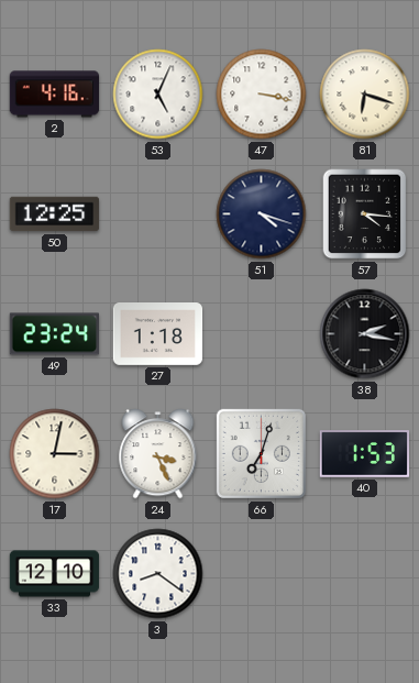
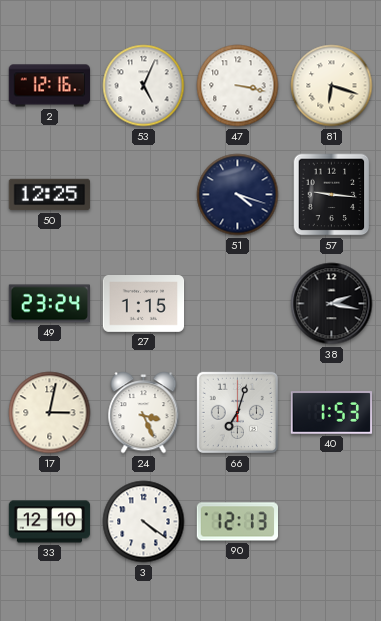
2: 4:16 -> 12:16 (50, 86)
57: 4:16 -> 9:16 (332, 195)
27: 1:18 -> 1:15 (144, 304)
3: 8:21 -> 4:21 (144, 522)
90: none -> 12:13 (237, 522)
